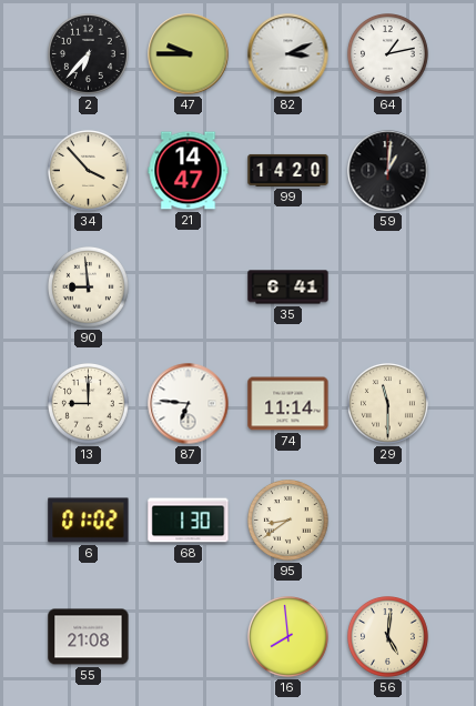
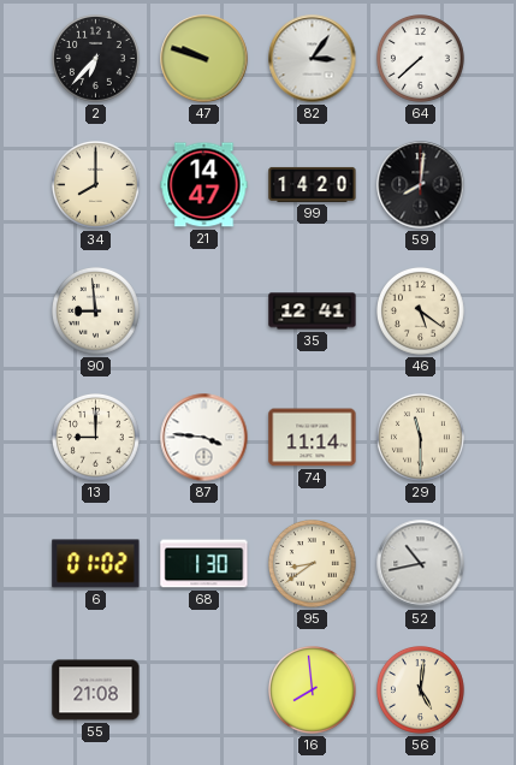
47: 9:45 -> 9:48 (204, 59)
82: 3:11 -> 3:06 (313, 59)
64: 1:13 -> 7:38 (421, 59)
34: 3:53 -> 8:00 (96, 185)
59: 1:01 -> 8:01 (421, 185)
35: 6:41 -> 12:41 (313, 312)
46: none -> 5:21 (421, 312)
87: 6:46 -> 3:46 (204, 438)
52: none -> 10:43 (421, 564)
